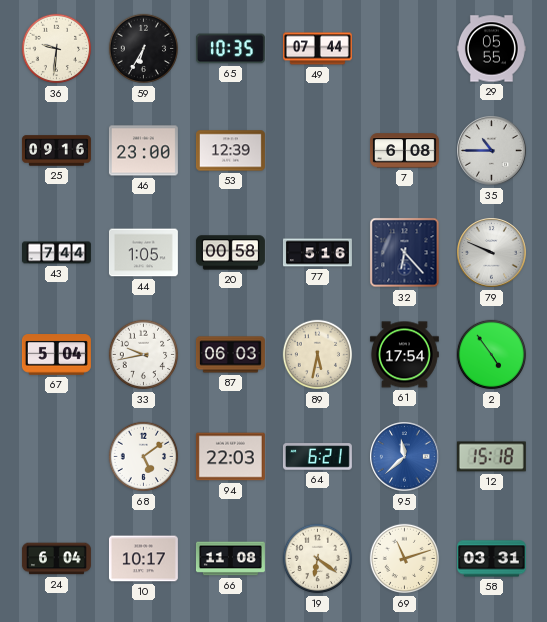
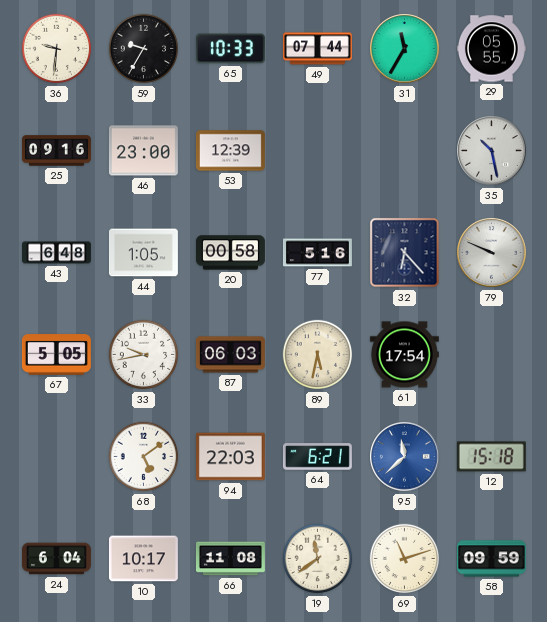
59: 6:35 -> 9:35 (144, 49)
65: 10:35 -> 10:33 (230, 49)
31: none -> 11:35 (405, 49)
7: 6:08 -> none (404, 151)
35: 10:45 -> 10:28 (492, 151)
43: 7:44 -> 6:48 (57, 253)
67: 5:04 -> 5:05 (56, 355)
2: 4:54 -> none (492, 355)
19: 6:21 -> 11:39 (318, 559)
58: 03:31 -> 09:59 (491, 559)
